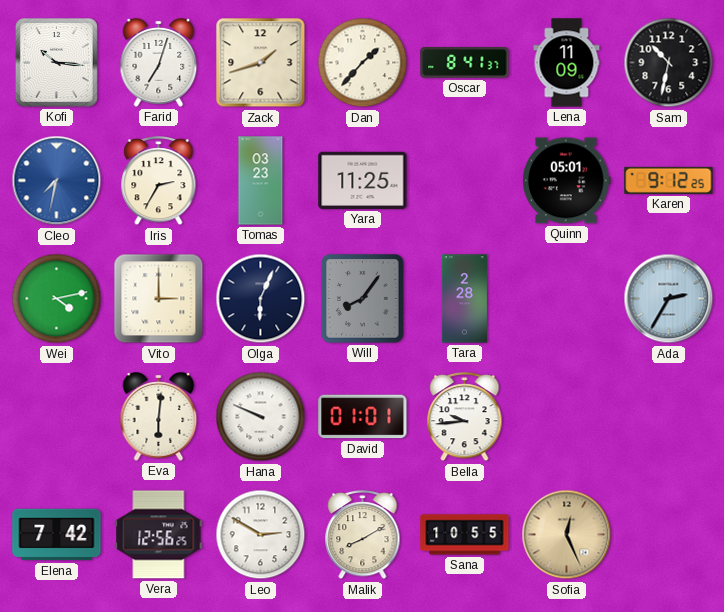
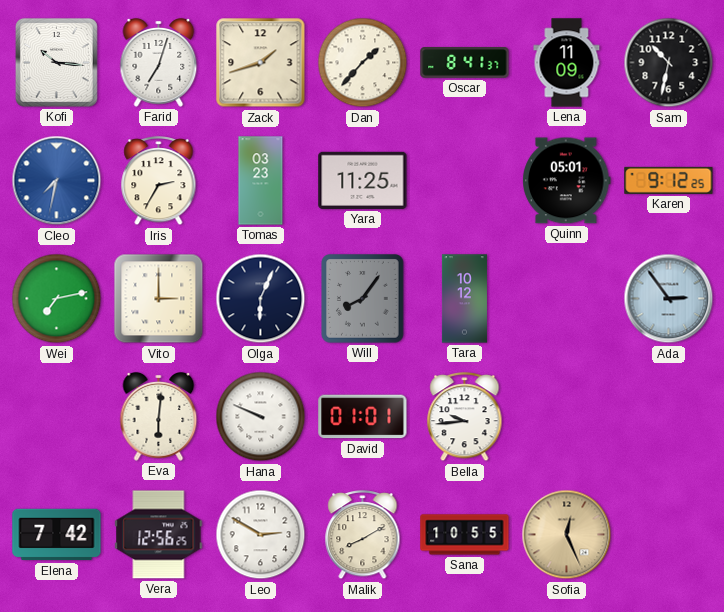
Wei: 4:13 -> 7:13 (57, 299)
Tara: 2:28 -> 10:12 (464, 299)
Ada: 2:35 -> 2:54 (669, 299)
